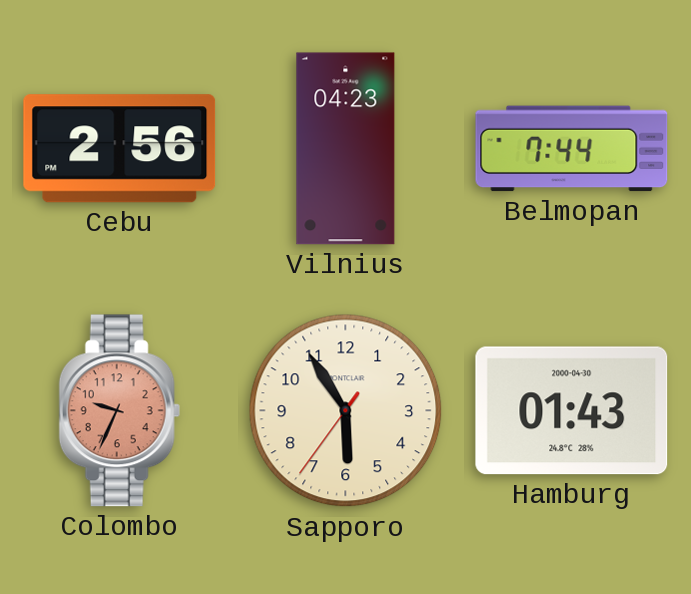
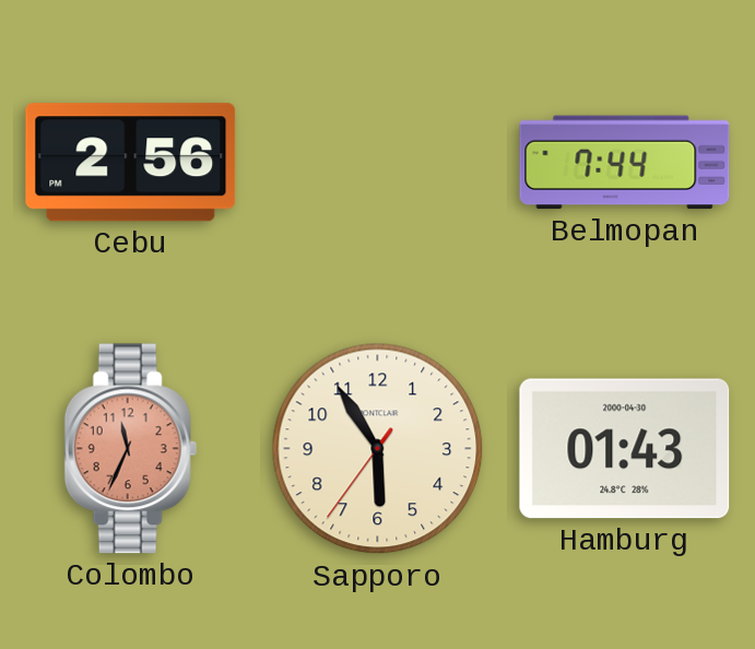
Vilnius: 04:23 -> none (346, 149)
Colombo: 9:34 -> 11:34 (130, 449)
